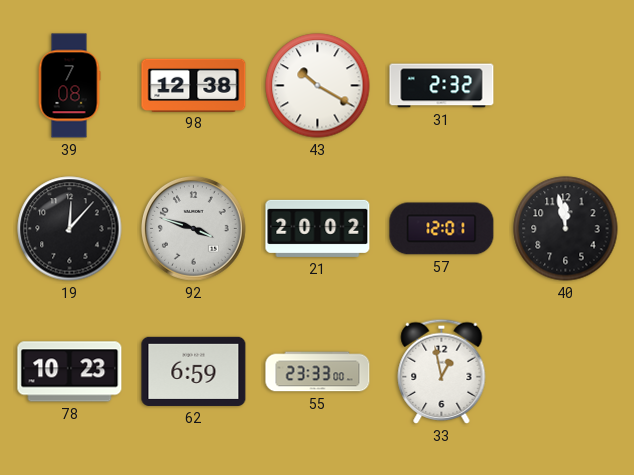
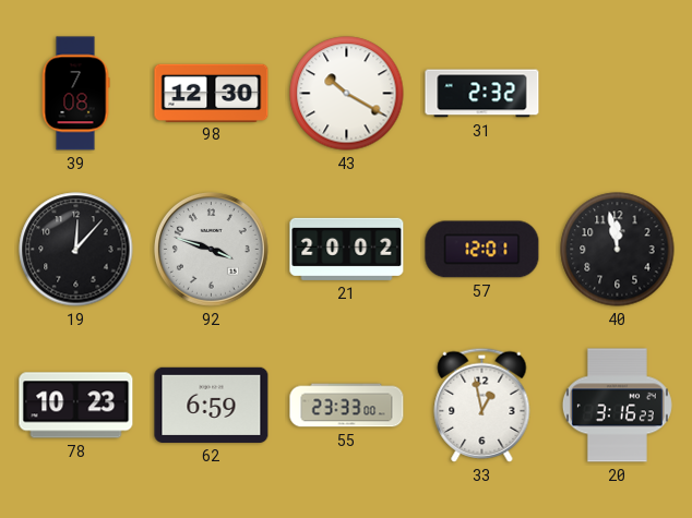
98: 12:38 -> 12:30 (212, 93)
20: none -> 3:16 (617, 406)
